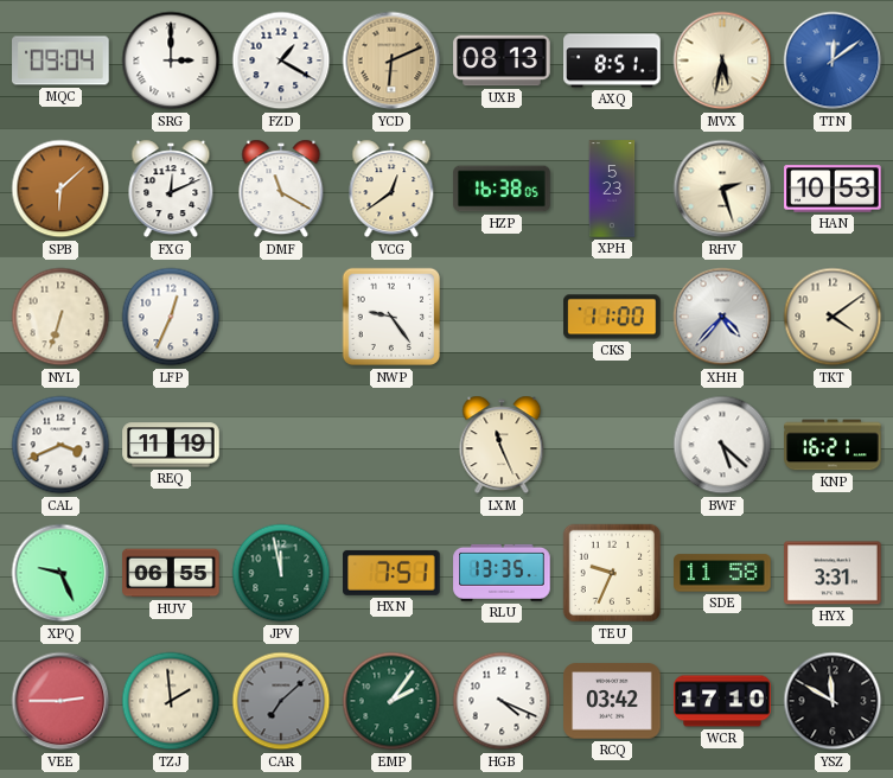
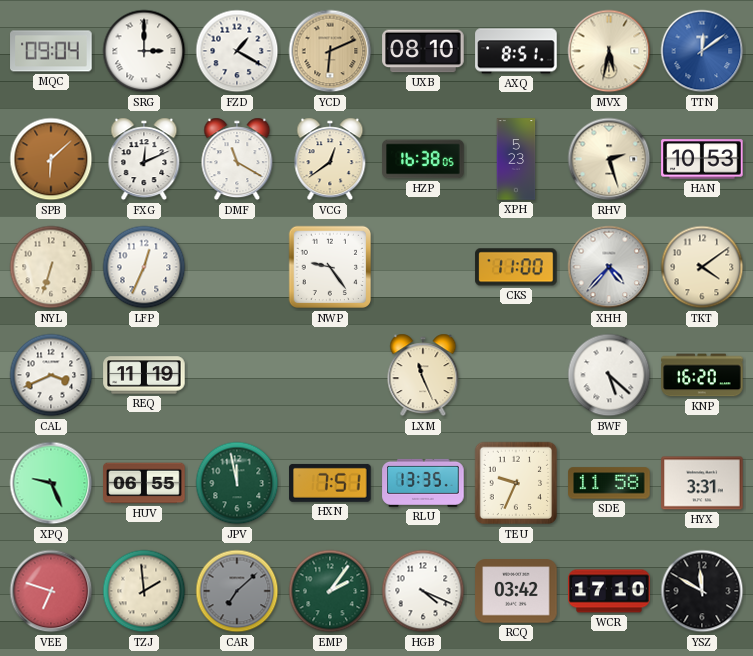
UXB: 08:13 -> 08:10 (423, 51)
KNP: 16:21 -> 16:20 (702, 375)
VEE: 2:45 -> 6:48 (51, 591)
